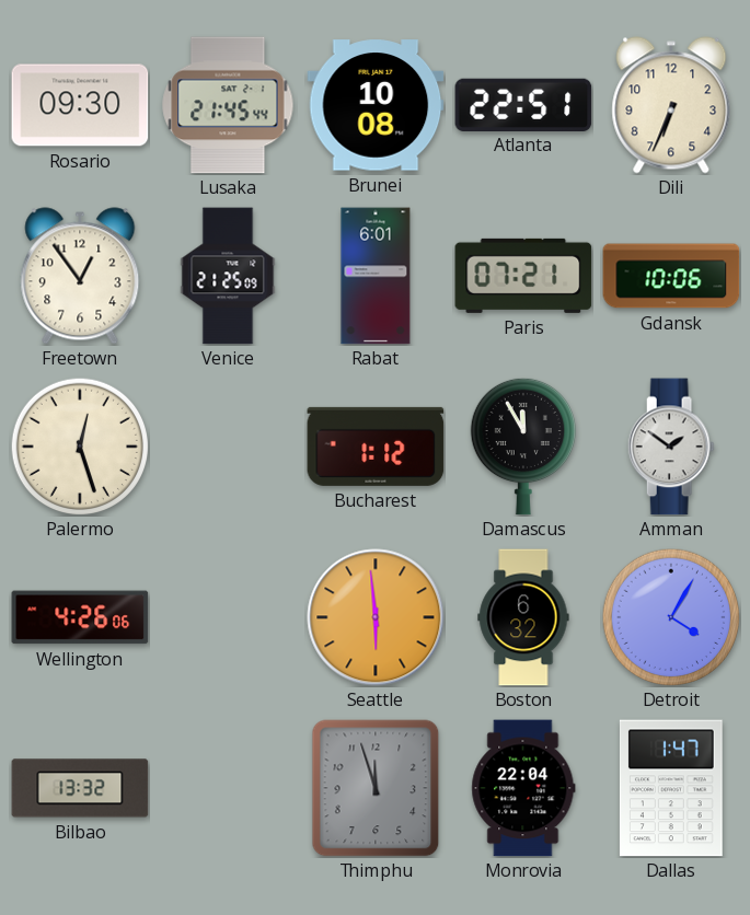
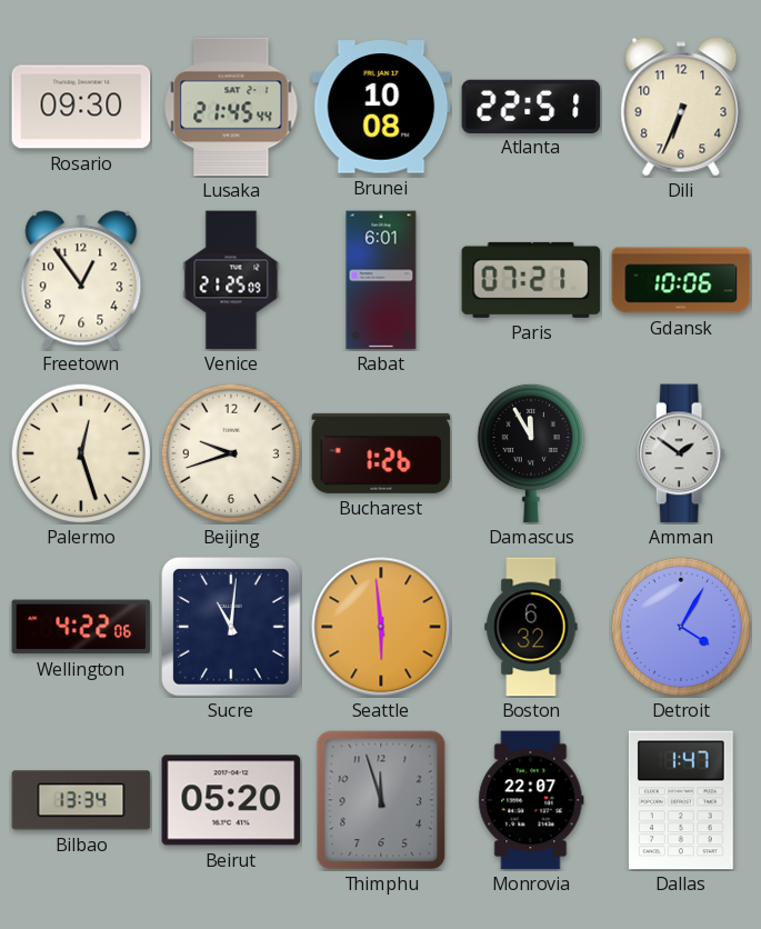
Beijing: none -> 9:42 (231, 453)
Bucharest: 1:12 -> 1:26 (381, 453)
Wellington: 4:26 -> 4:22 (81, 627)
Sucre: none -> 11:01 (231, 627)
Bilbao: 13:32 -> 13:34 (81, 800)
Beirut: none -> 05:20 (231, 800)
Monrovia: 22:04 -> 22:07 (531, 800)
